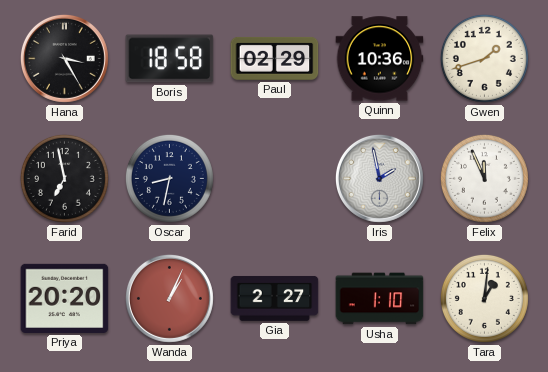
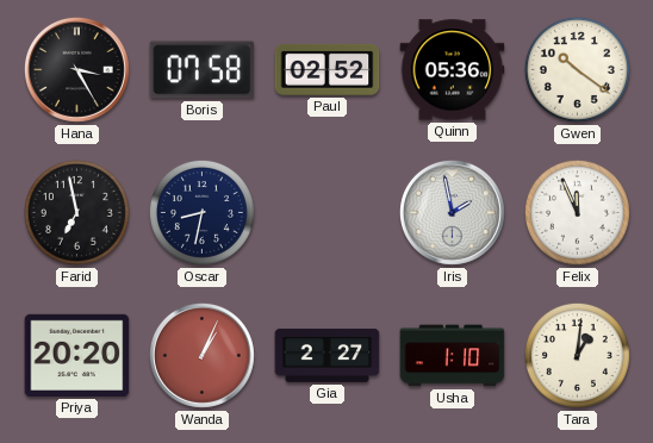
Boris: 18:58 -> 07:58 (203, 70)
Paul: 02:29 -> 02:52 (328, 69)
Quinn: 10:36 -> 05:36 (453, 70)
Gwen: 1:42 -> 10:21 (577, 69)
